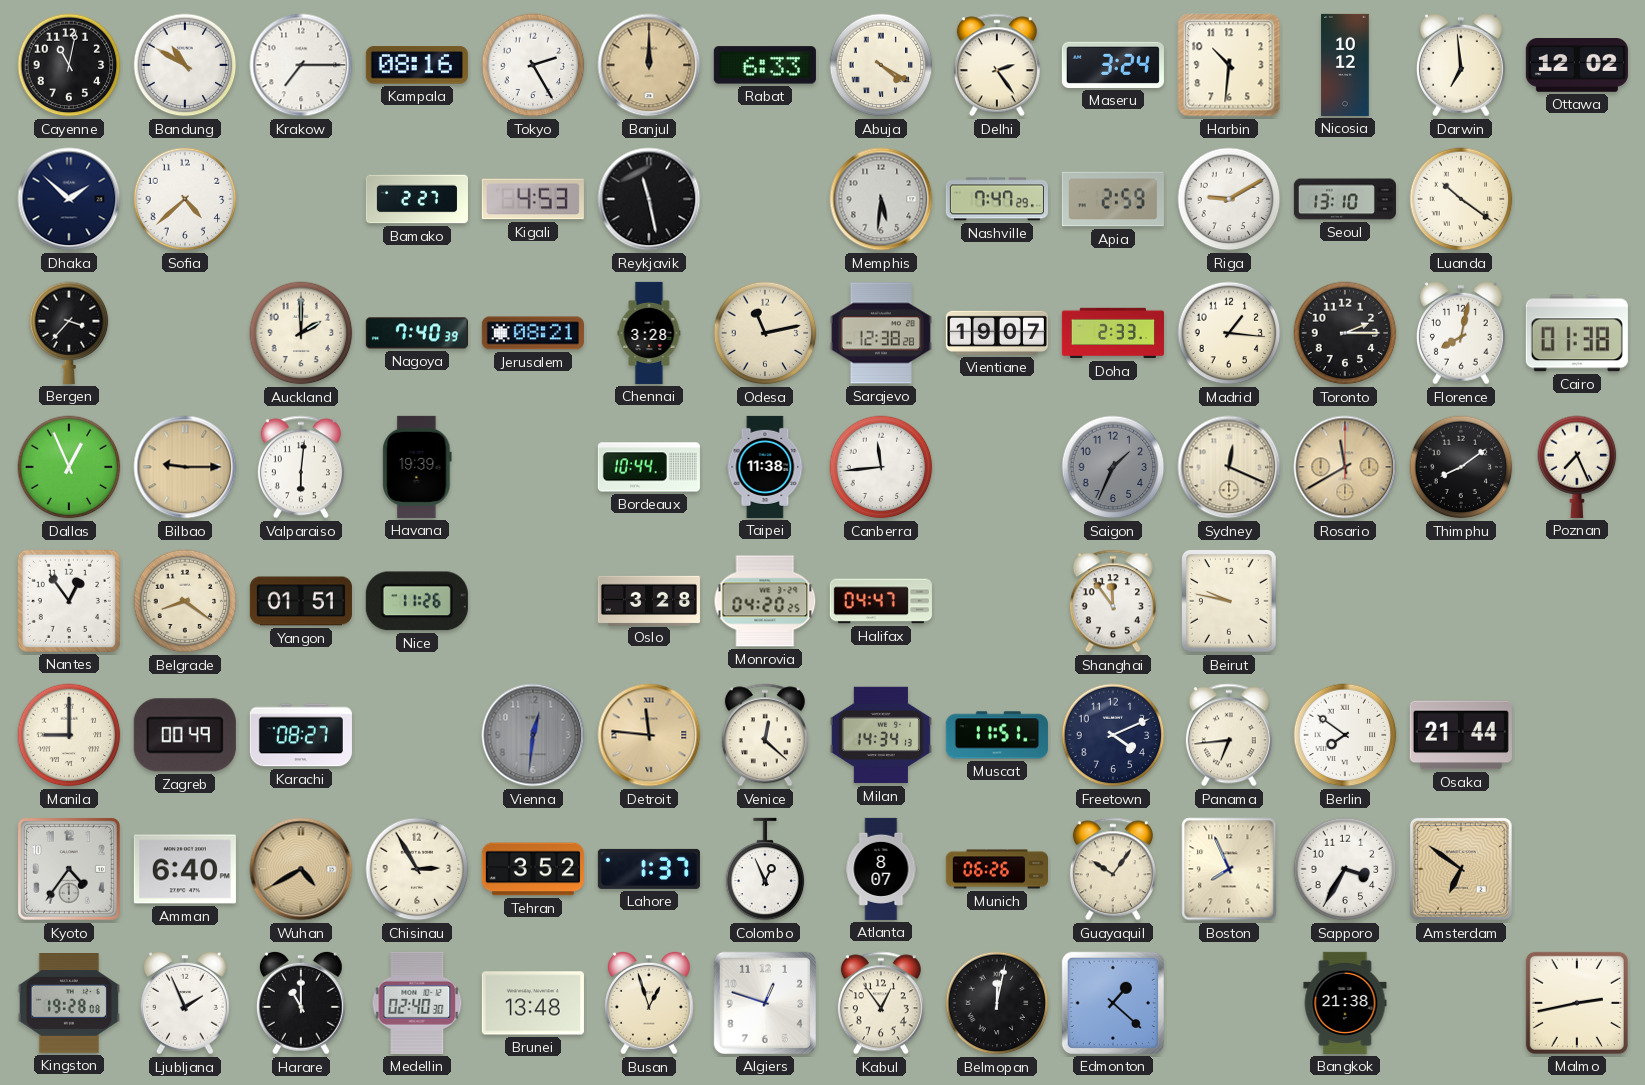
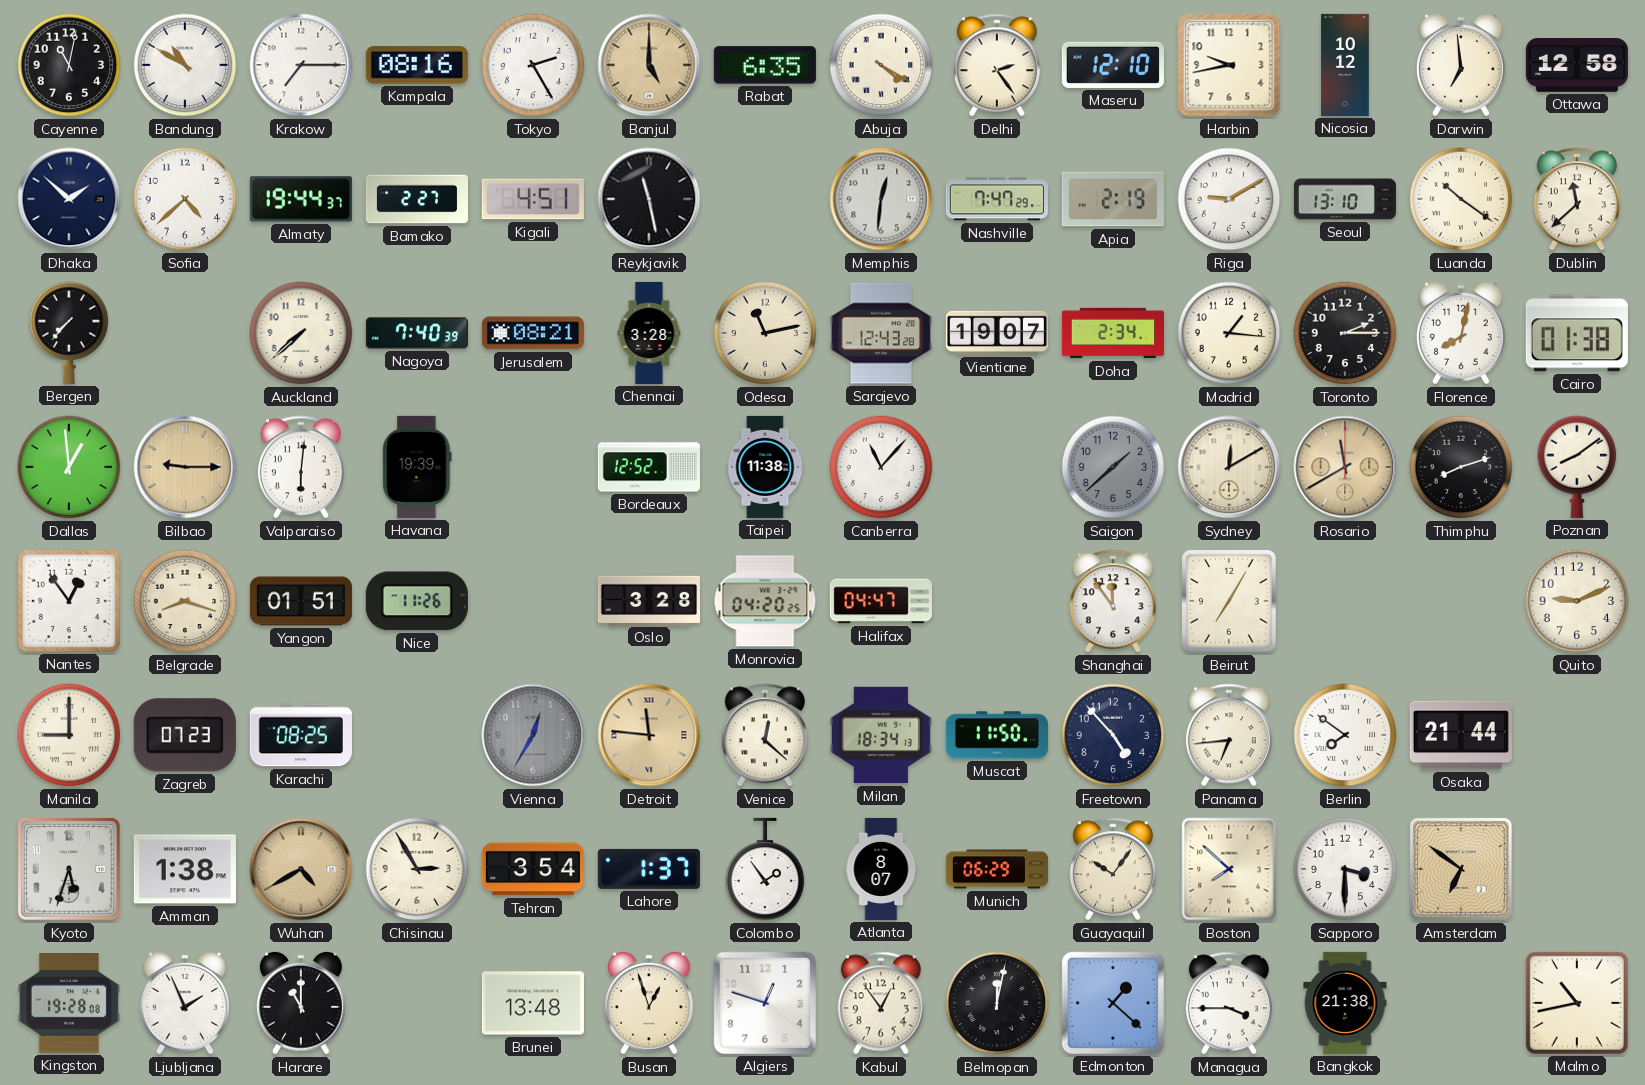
Banjul: 12:00 -> 5:00 (649, 65)
Rabat: 6:33 -> 6:35 (765, 65)
Maseru: 3:24 -> 12:10 (1113, 65)
Harbin: 10:31 -> 9:43 (1229, 65)
Ottawa: 12:02 -> 12:58 (1577, 65)
Almaty: none -> 19:44 (301, 199)
Kigali: 4:53 -> 4:51 (533, 199)
Memphis: 5:31 -> 12:31 (881, 199)
Apia: 2:59 -> 2:19 (1113, 199)
Dublin: none -> 11:38 (1577, 199)
Bergen: 3:37 -> 7:37 (69, 333)
Auckland: 2:00 -> 7:38 (301, 333)
Sarajevo: 12:38 -> 12:43 (881, 333)
Doha: 2:33 -> 2:34 (1113, 333)
Dallas: 12:56 -> 12:59 (69, 467)
Bordeaux: 10:44 -> 12:52 (649, 467)
Canberra: 11:44 -> 11:07 (881, 467)
Saigon: 1:34 -> 1:38 (1113, 467)
Sydney: 12:19 -> 12:10 (1229, 467)
Thimphu: 8:09 -> 8:12 (1461, 467)
Poznan: 7:26 -> 8:09 (1577, 467)
Belgrade: 8:21 -> 8:18 (185, 601)
Beirut: 9:47 -> 7:05 (1230, 601)
Quito: none -> 9:11 (1577, 601)
Zagreb: 00:49 -> 07:23 (185, 735)
Karachi: 08:27 -> 08:25 (301, 735)
Vienna: 12:31 -> 12:35 (533, 735)
Milan: 14:34 -> 18:34 (881, 735)
Muscat: 11:51 -> 11:50 (997, 735)
Freetown: 4:11 -> 4:53 (1113, 735)
Kyoto: 4:36 -> 5:33 (69, 869)
Amman: 6:40 -> 1:38 (185, 869)
Tehran: 3:52 -> 3:54 (533, 869)
Colombo: 12:56 -> 1:54 (765, 869)
Munich: 06:26 -> 06:29 (997, 869)
Boston: 7:56 -> 7:52 (1229, 869)
Sapporo: 3:35 -> 3:30 (1345, 869)
Medellin: 02:40 -> none (417, 1003)
Managua: none -> 3:45 (1229, 1003)
Malmo: 2:43 -> 10:43 (1577, 1003)
